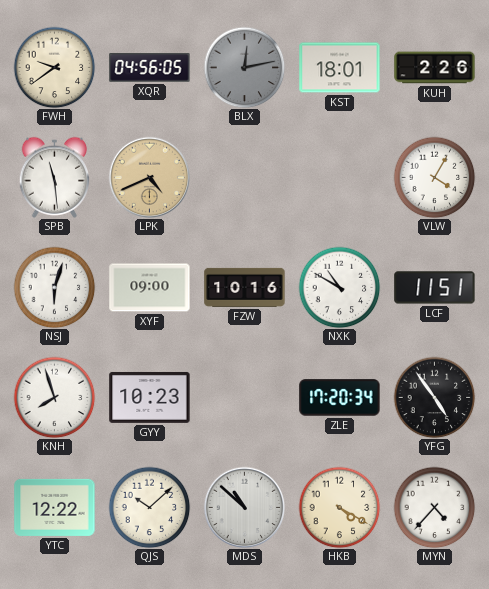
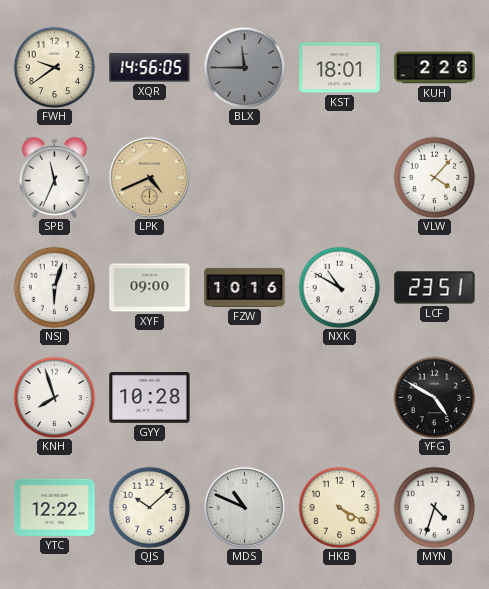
XQR: 04:56 -> 14:56 (150, 68)
BLX: 12:13 -> 11:45 (244, 67)
SPB: 11:29 -> 11:34 (55, 177)
VLW: 4:05 -> 4:07 (434, 177)
LCF: 11:51 -> 23:51 (435, 288)
GYY: 10:23 -> 10:28 (150, 397)
ZLE: 17:20 -> none (340, 398)
YFG: 4:54 -> 4:50 (434, 397)
MDS: 10:52 -> 10:49 (244, 507)
MYN: 4:37 -> 4:33 (434, 507)
